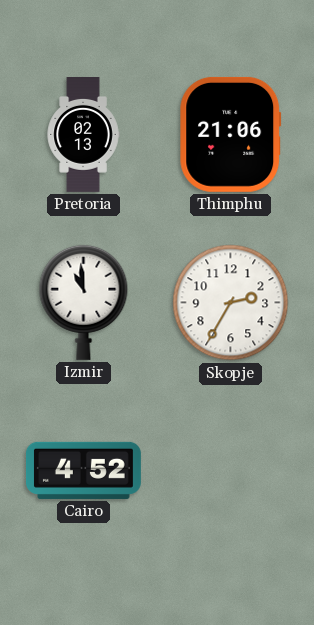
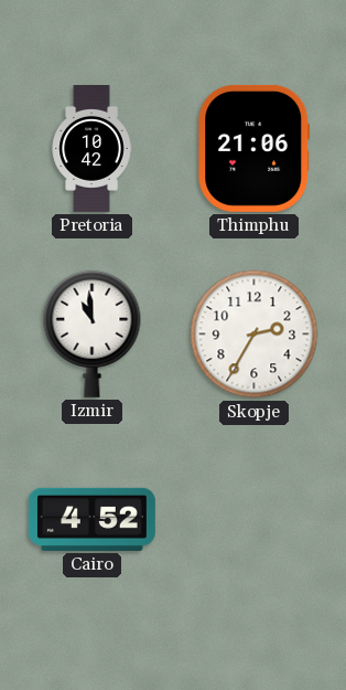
Pretoria: 02:13 -> 10:42 (91, 149)
